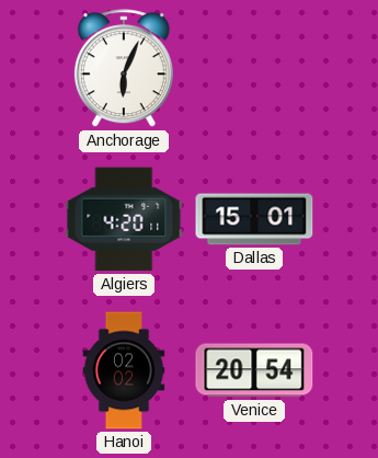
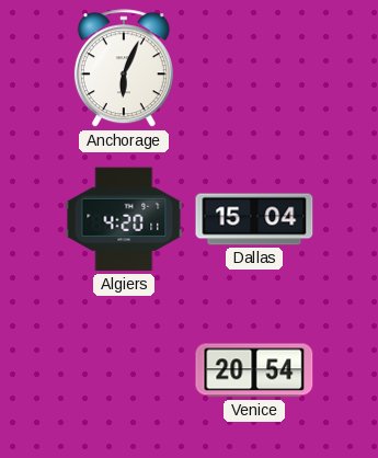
Dallas: 15:01 -> 15:04 (254, 219)
Hanoi: 02:02 -> none (124, 370)
